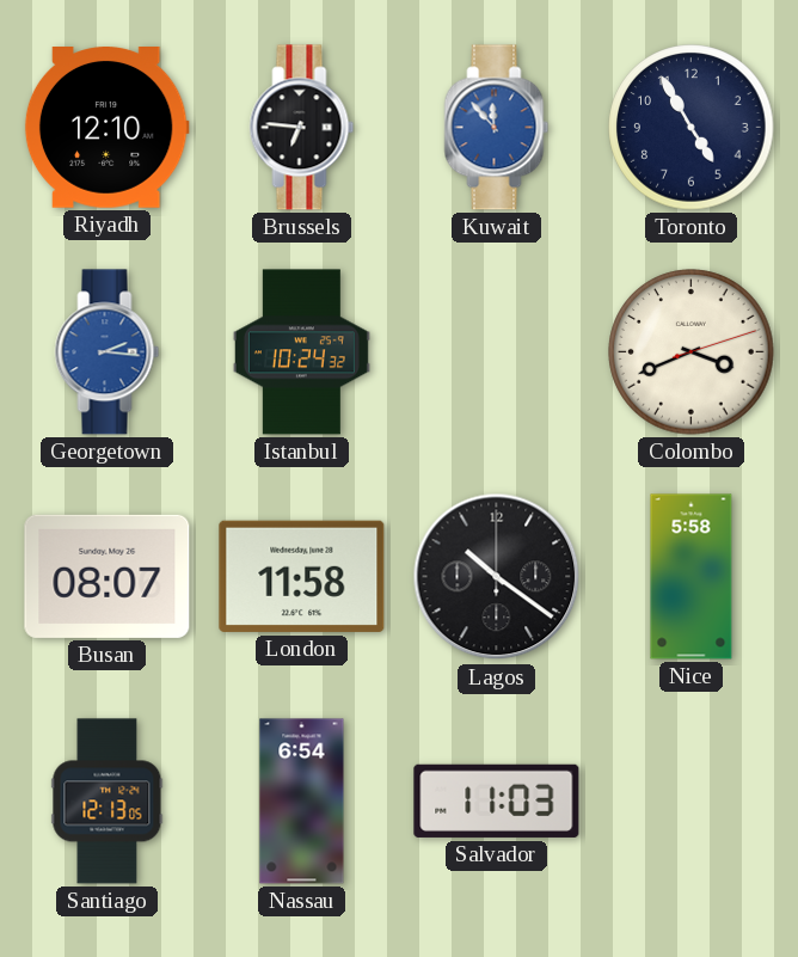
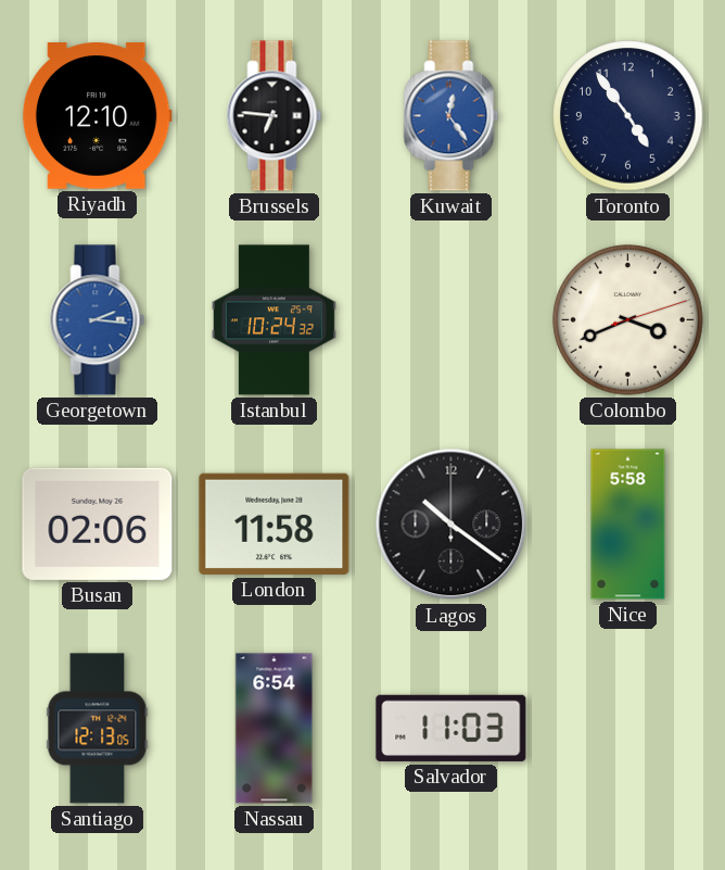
Kuwait: 11:53 -> 12:24 (451, 116)
Toronto: 4:55 -> 4:54 (628, 116)
Busan: 08:07 -> 02:06 (98, 524)
